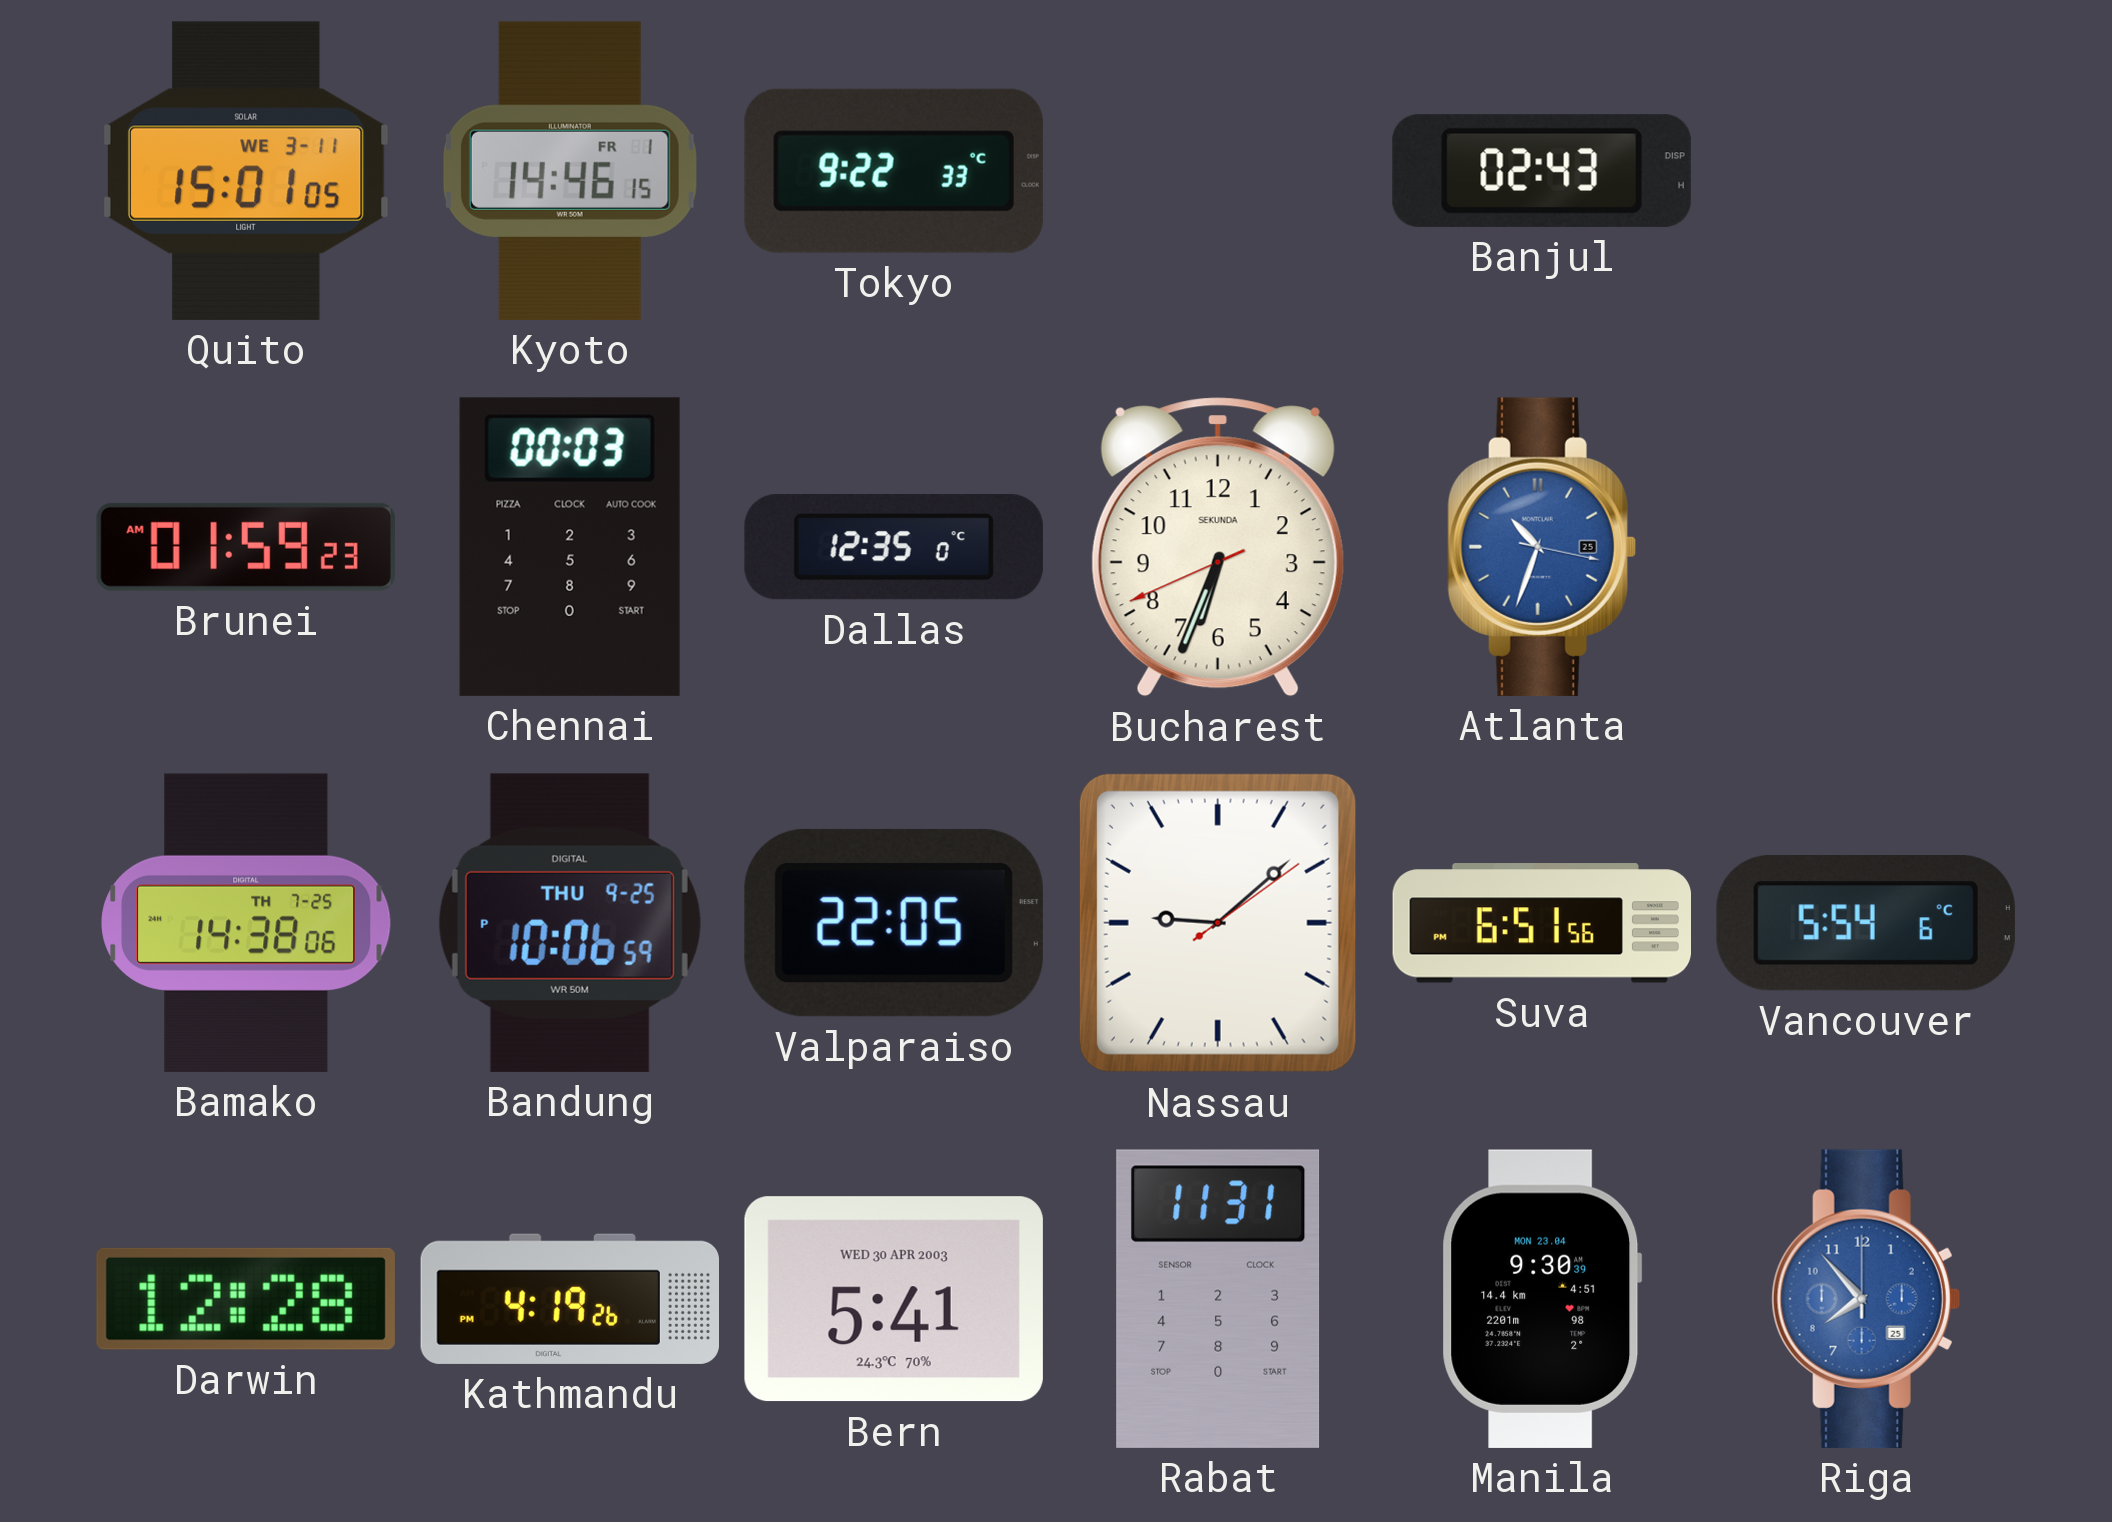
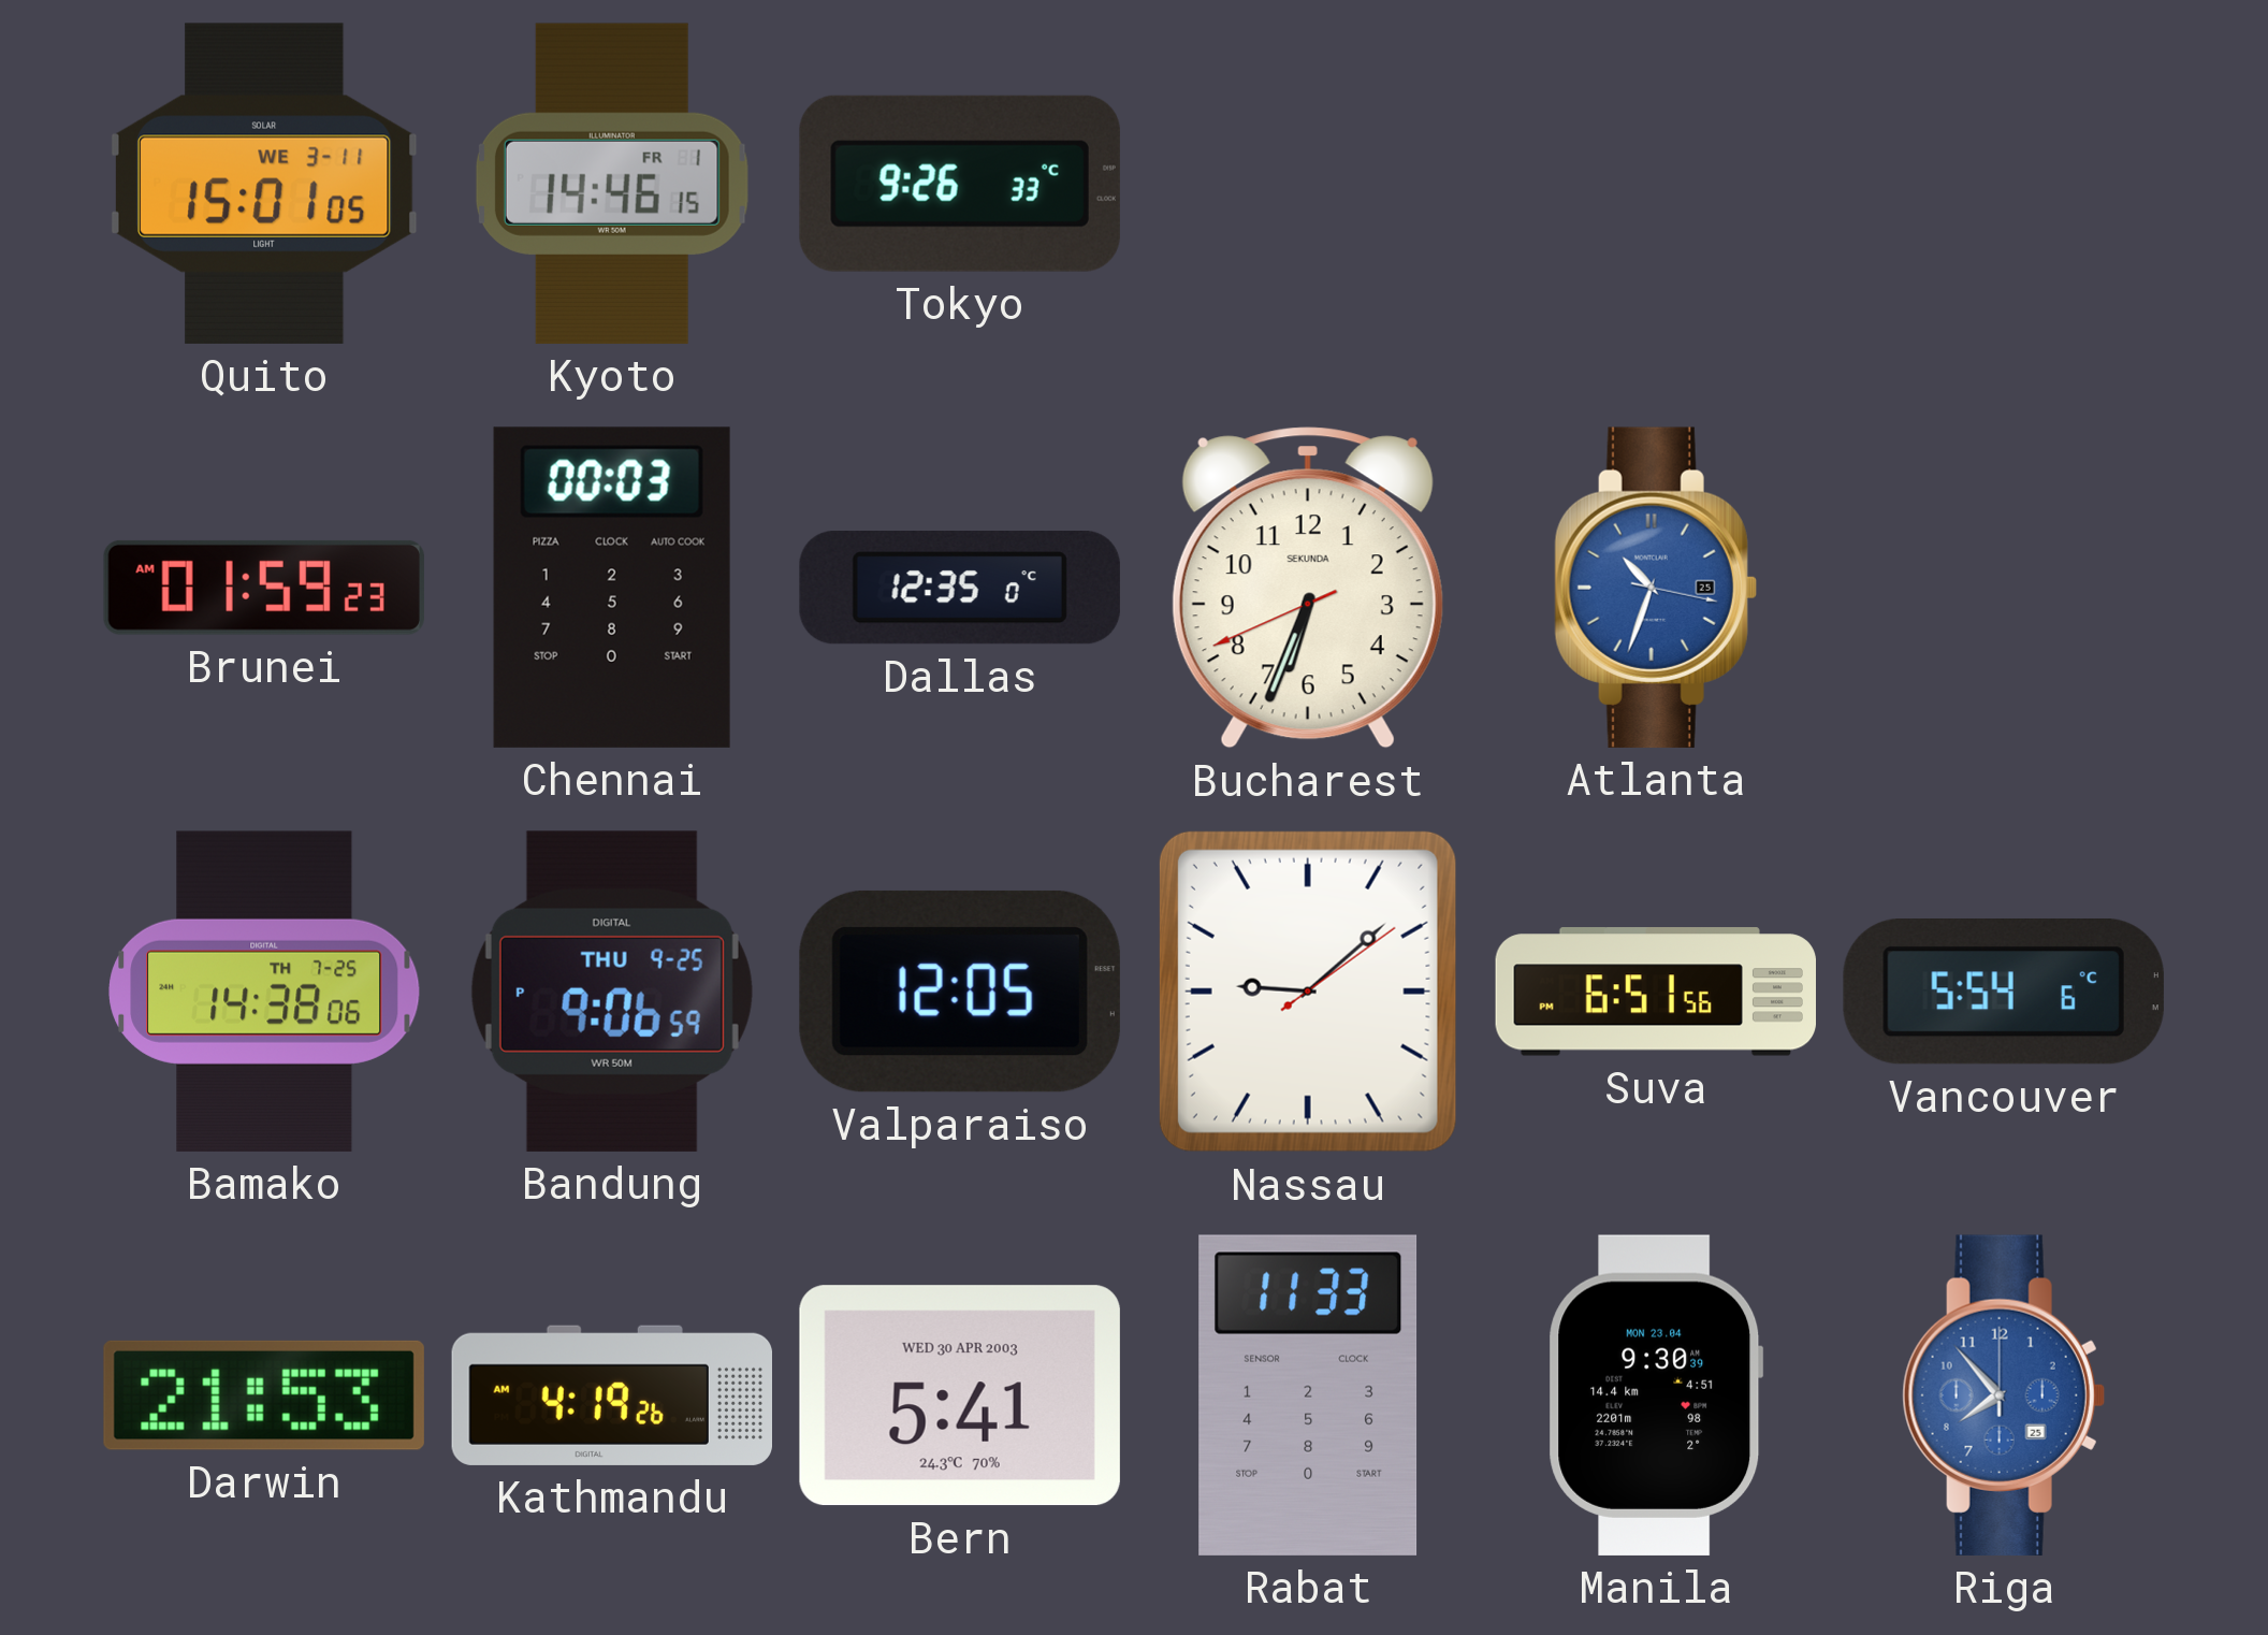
Tokyo: 9:22 -> 9:26 (960, 184)
Banjul: 02:43 -> none (1542, 171)
Bandung: 10:06 -> 9:06 (612, 992)
Valparaiso: 22:05 -> 12:05 (960, 992)
Darwin: 12:28 -> 21:53 (264, 1395)
Kathmandu: 4:19:26 PM -> 4:19:26 AM (611, 1395)
Rabat: 11:31 -> 11:33 (1308, 1395)
